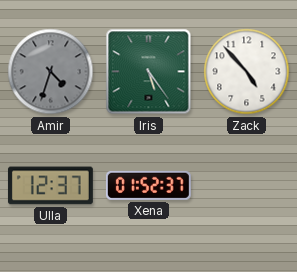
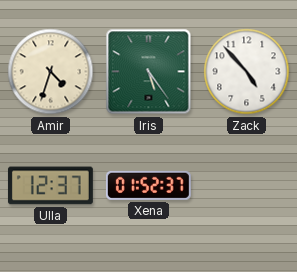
Amir dial: grey -> cream (51, 72)
